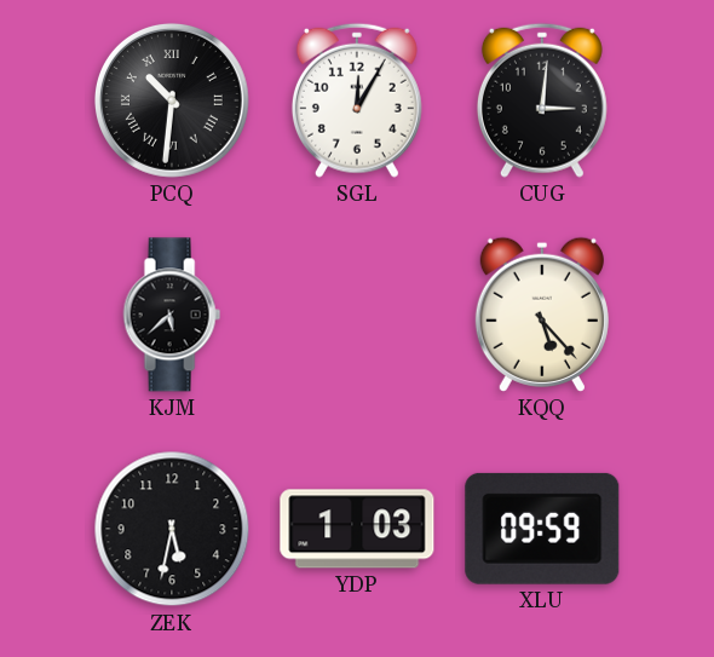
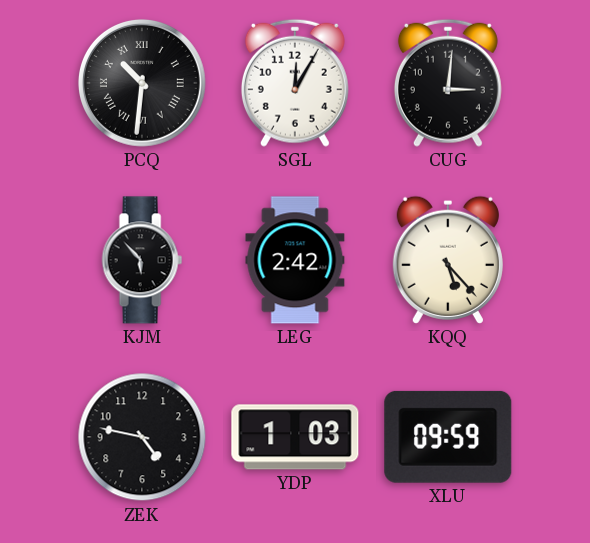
KJM: 5:38 -> 5:53 (142, 260)
LEG: none -> 2:42 (295, 260)
ZEK: 5:32 -> 4:47 (142, 437)
